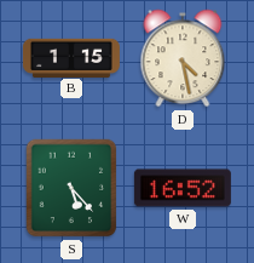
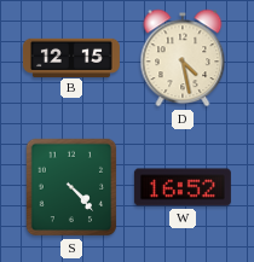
B: 1:15 -> 12:15 (71, 57)
S: 5:23 -> 4:23 (71, 187)
